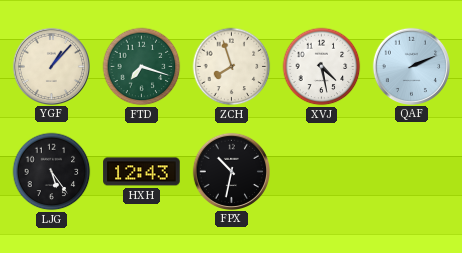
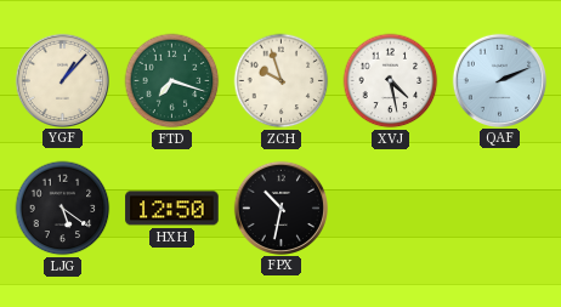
ZCH: 7:57 -> 9:57 (282, 81)
LJG: 5:24 -> 5:21 (63, 209)
HXH: 12:43 -> 12:50 (172, 209)
